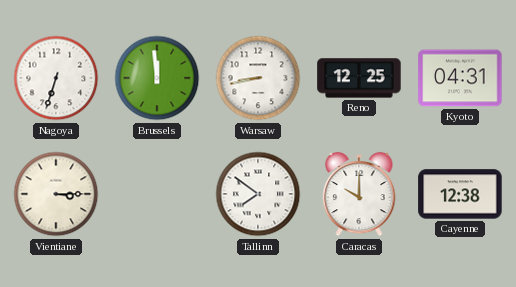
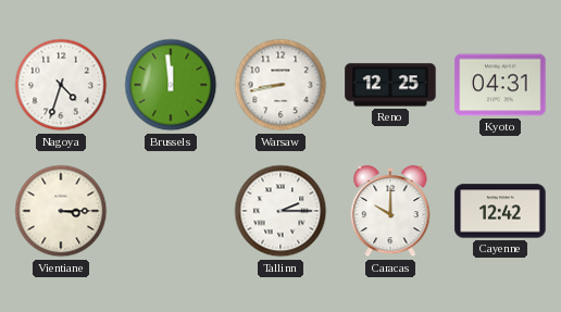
Nagoya: 6:33 -> 4:33 (61, 85)
Tallinn: 7:51 -> 2:15 (280, 211)
Cayenne: 12:38 -> 12:42 (500, 211)
